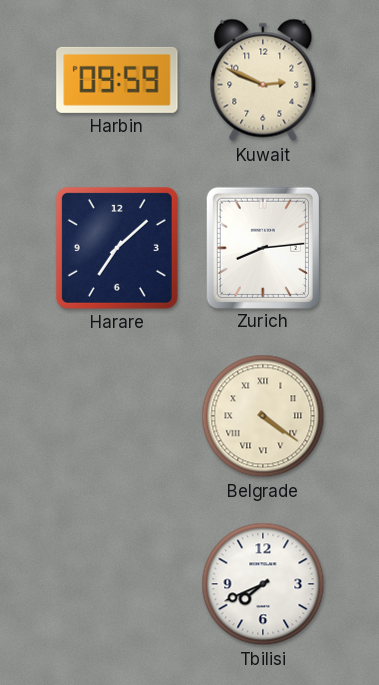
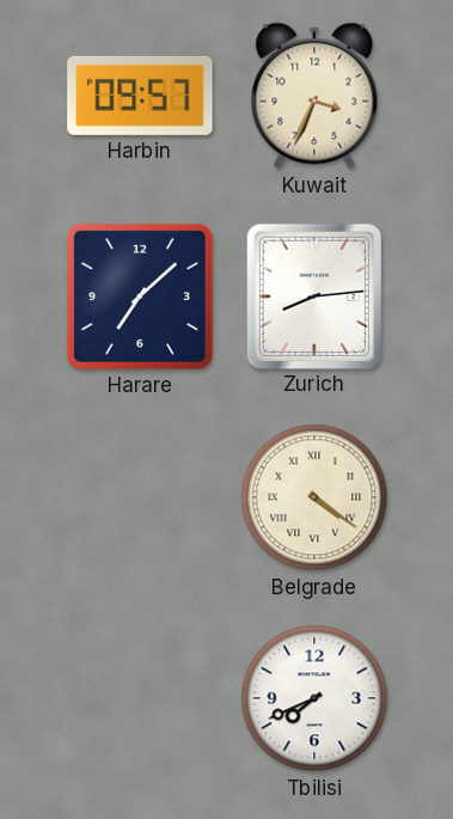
Harbin: 09:59 -> 09:57 (140, 96)
Kuwait: 2:49 -> 3:34 (314, 96)
